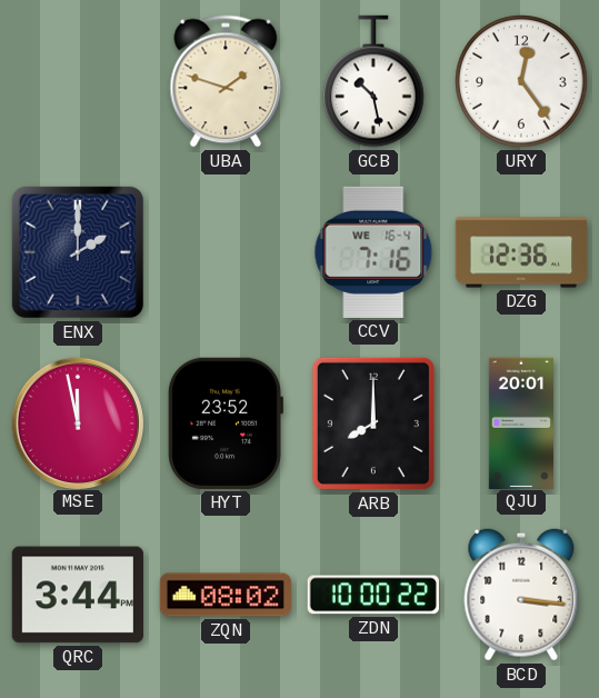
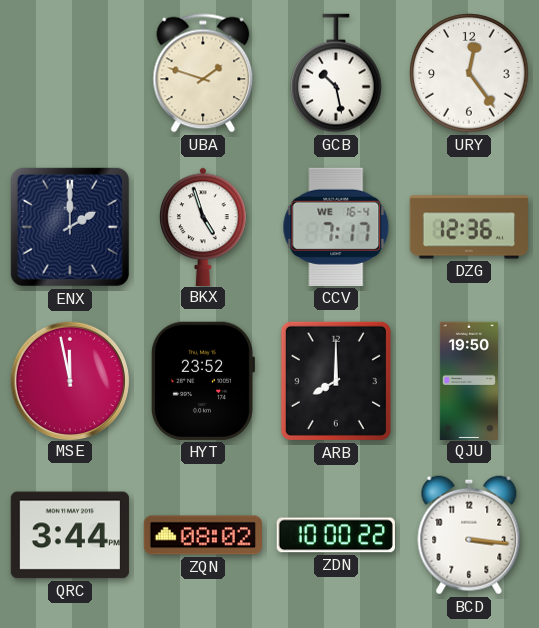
BKX: none -> 4:57 (203, 226)
CCV: 7:16 -> 7:17 (336, 227)
QJU: 20:01 -> 19:50 (469, 380)
